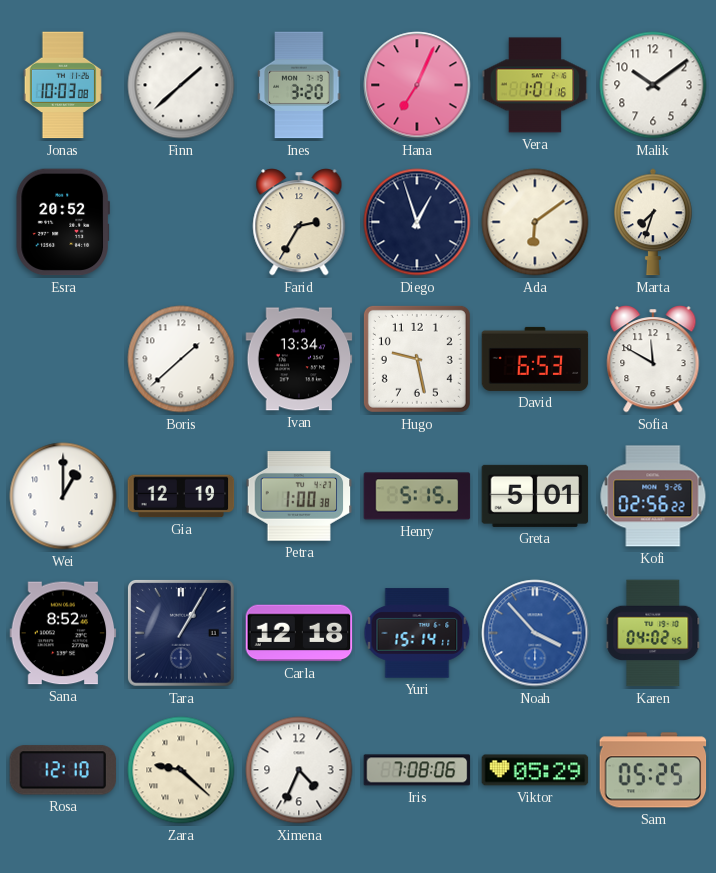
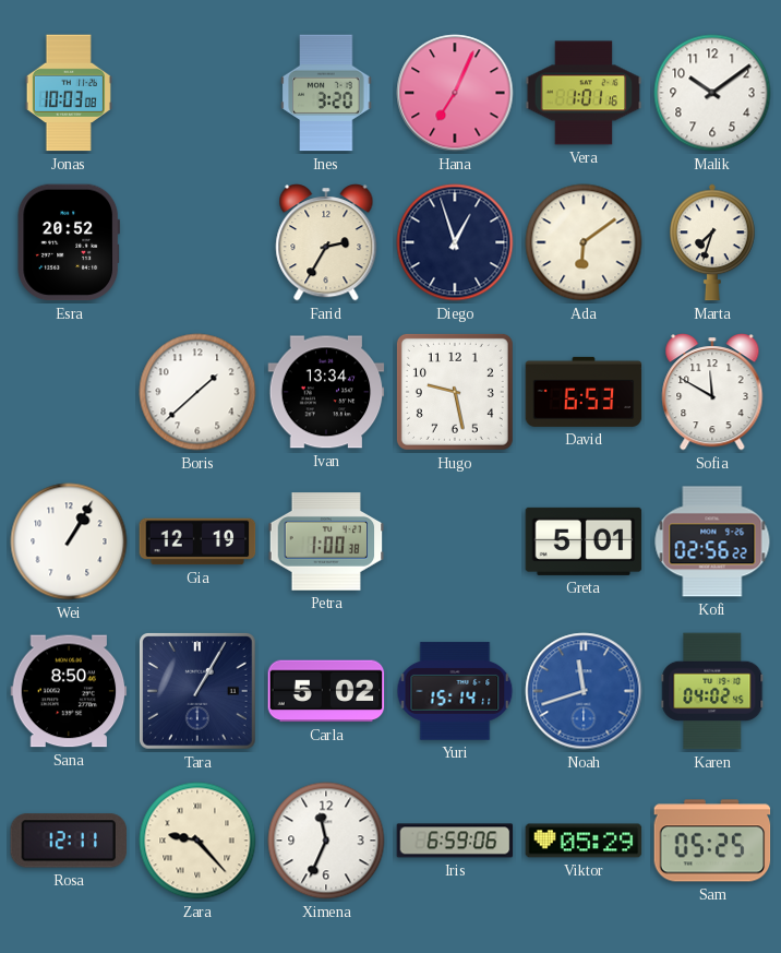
Finn: 1:38 -> none (181, 85)
Wei: 1:00 -> 1:05 (69, 541)
Henry: 5:15 -> none (417, 496)
Sana: 8:52 -> 8:50 (69, 691)
Carla: 12:18 -> 5:02 (326, 691)
Noah: 3:53 -> 11:42 (584, 691)
Rosa: 12:10 -> 12:11 (69, 841)
Zara: 9:22 -> 9:23 (197, 841)
Ximena: 4:34 -> 11:34 (326, 841)
Iris: 7:08 -> 6:59 (455, 841)
